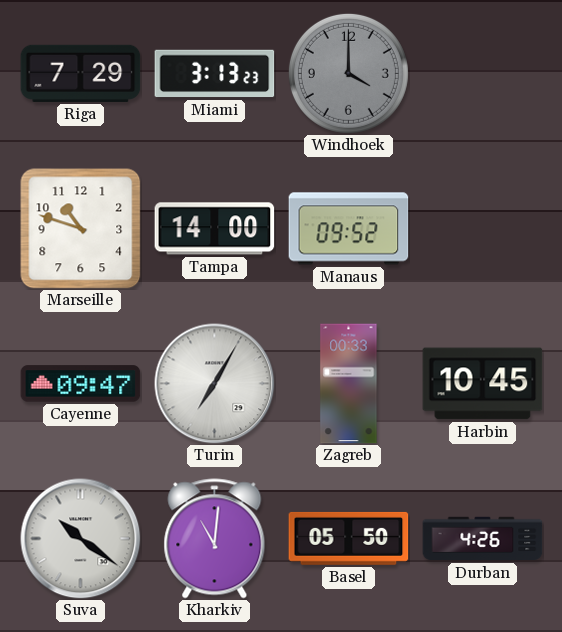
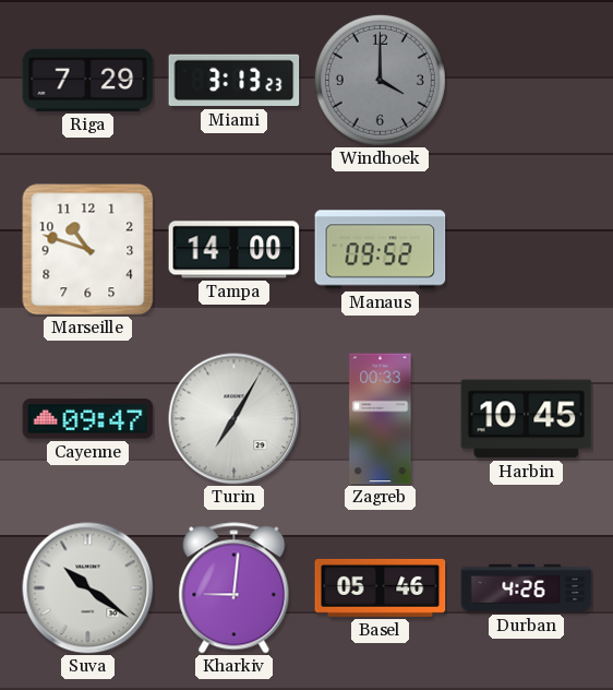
Kharkiv: 11:01 -> 9:01 (235, 588)
Basel: 05:50 -> 05:46 (381, 587)
